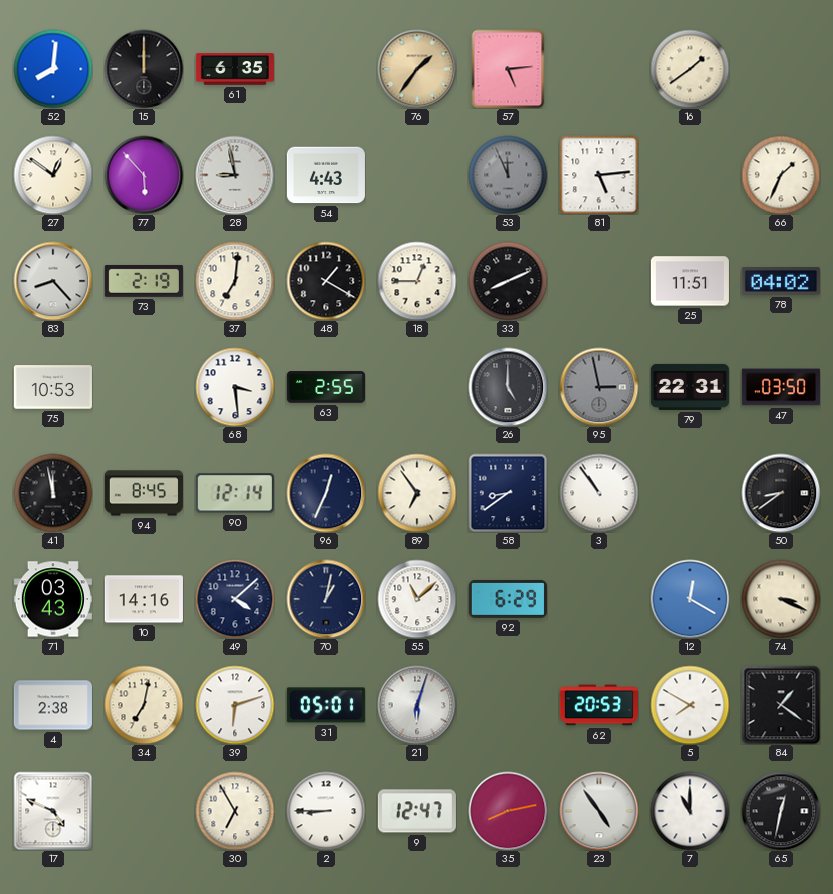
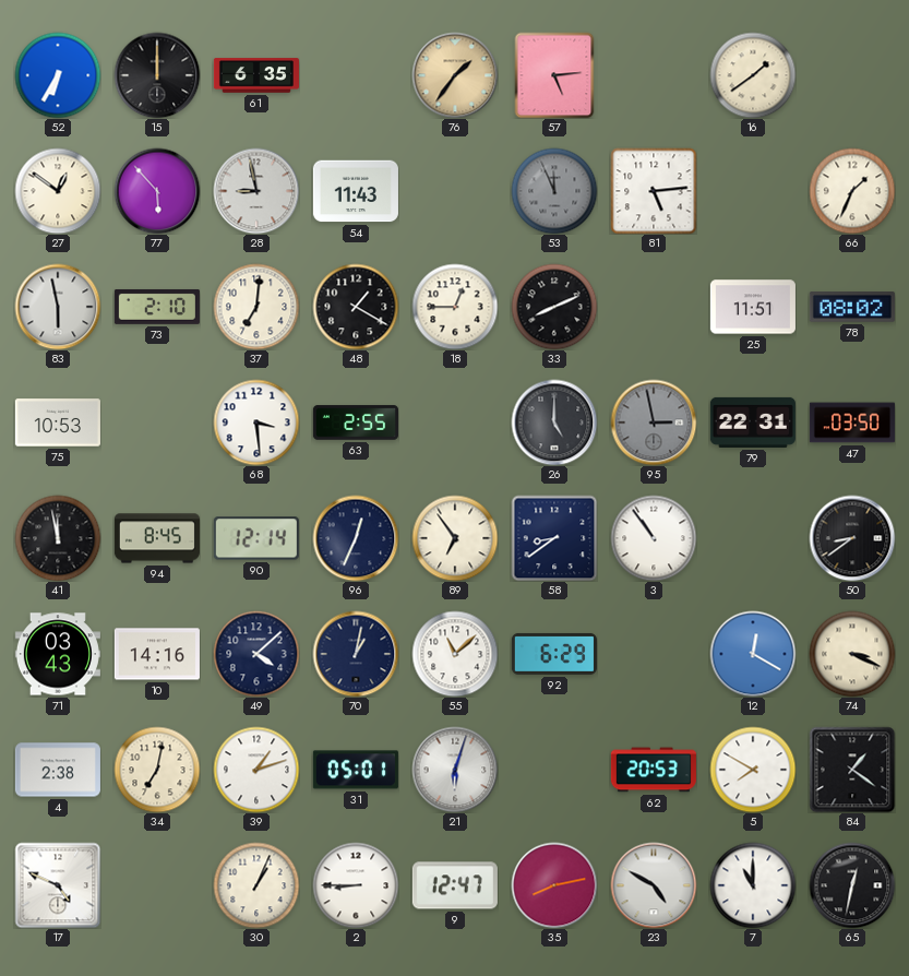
52: 8:01 -> 6:35 (58, 75)
54: 4:43 -> 11:43 (356, 191)
83: 8:23 -> 5:58 (58, 307)
73: 2:19 -> 2:10 (157, 307)
78: 04:02 -> 08:02 (852, 307)
39: 6:12 -> 1:12 (256, 770)
30: 6:55 -> 1:04 (256, 885)
23: 4:54 -> 4:50 (654, 885)
